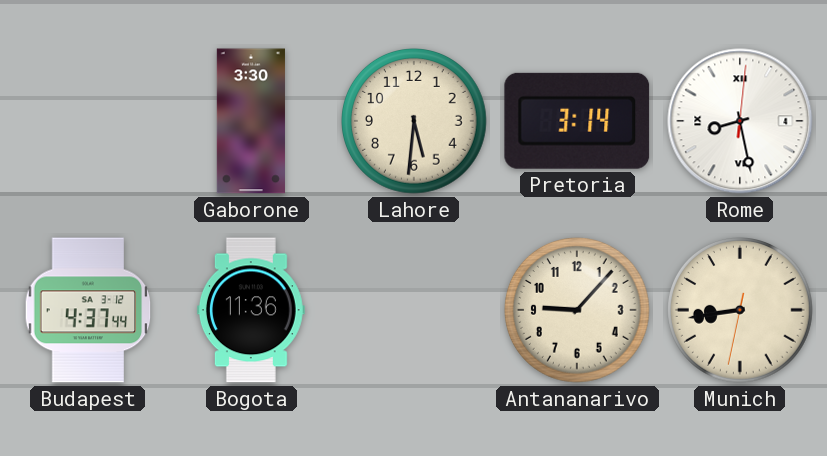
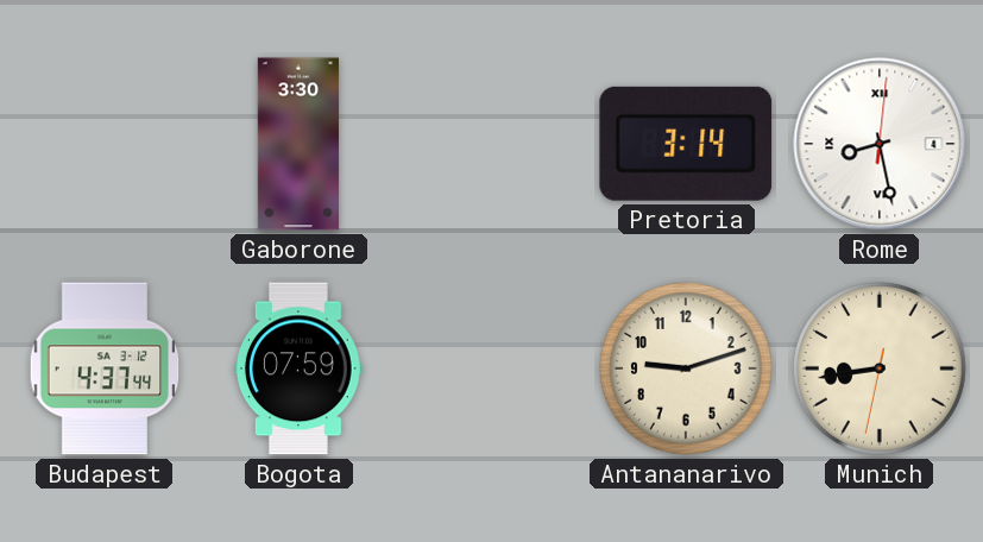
Lahore: 5:31 -> none (415, 122)
Bogota: 11:36 -> 07:59 (298, 368)
Antananarivo: 9:07 -> 9:12 (687, 370)
